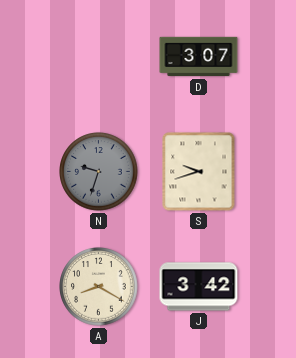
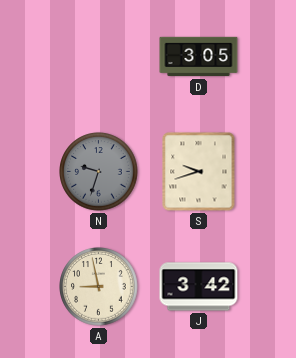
D: 3:07 -> 3:05 (199, 57)
A: 8:20 -> 8:58 (99, 287)
